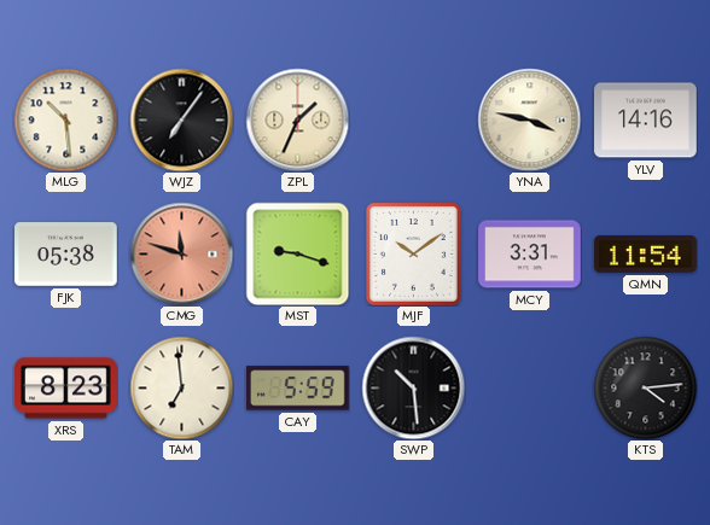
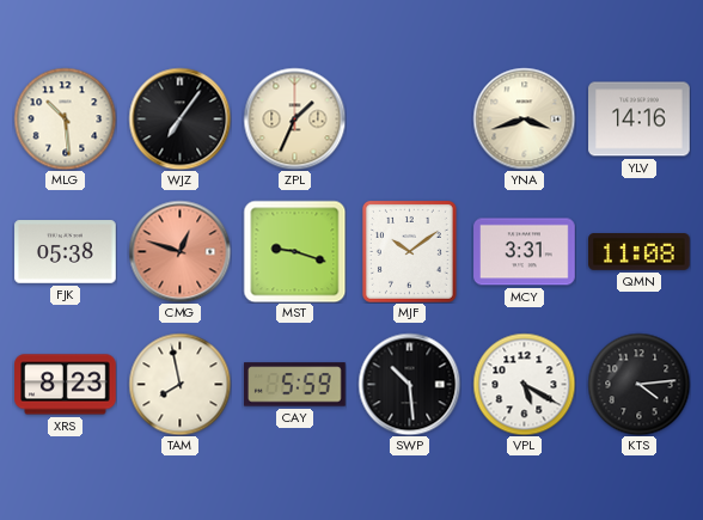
YNA: 3:47 -> 3:42 (524, 118)
CMG: 11:48 -> 12:48 (179, 251)
QMN: 11:54 -> 11:08 (640, 252)
TAM: 6:59 -> 7:58 (179, 384)
VPL: none -> 5:20 (524, 384)
